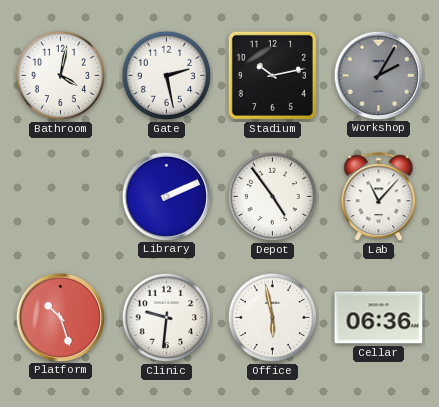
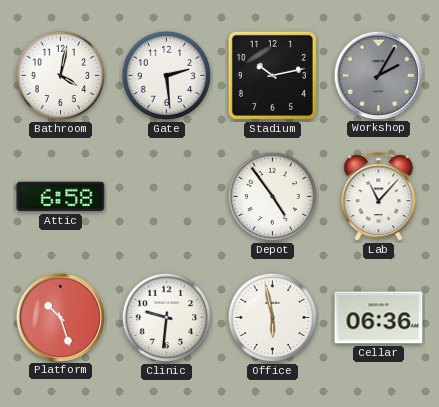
Gate: 2:28 -> 2:29 (167, 76)
Attic: none -> 6:58 (61, 197)
Library: 2:11 -> none (166, 196)
